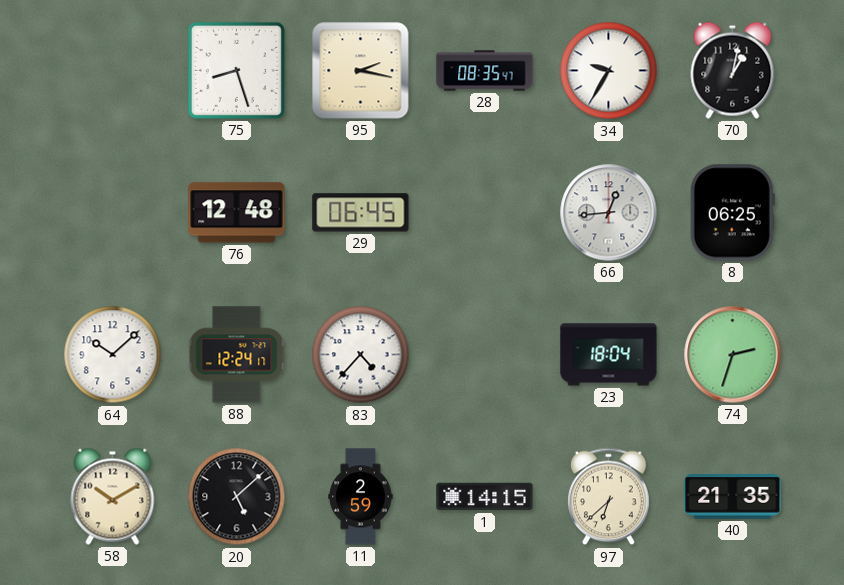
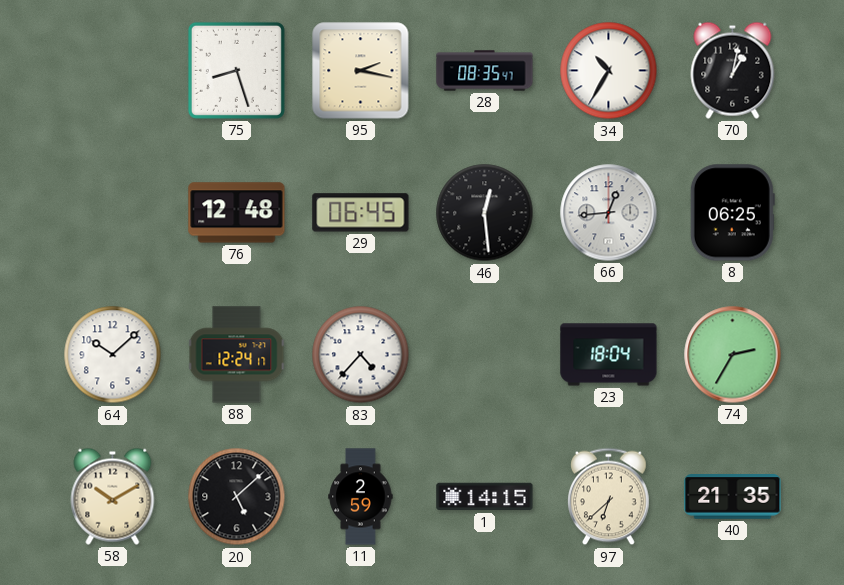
34: 9:35 -> 10:35 (609, 71)
46: none -> 12:29 (485, 213)
74: 2:33 -> 2:35 (733, 355)
